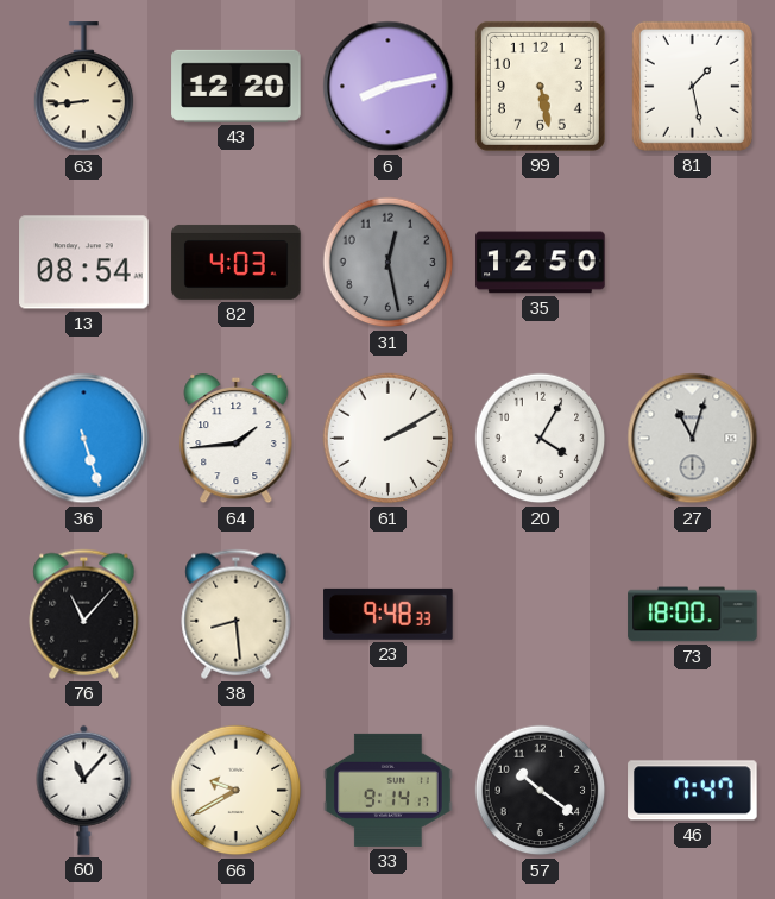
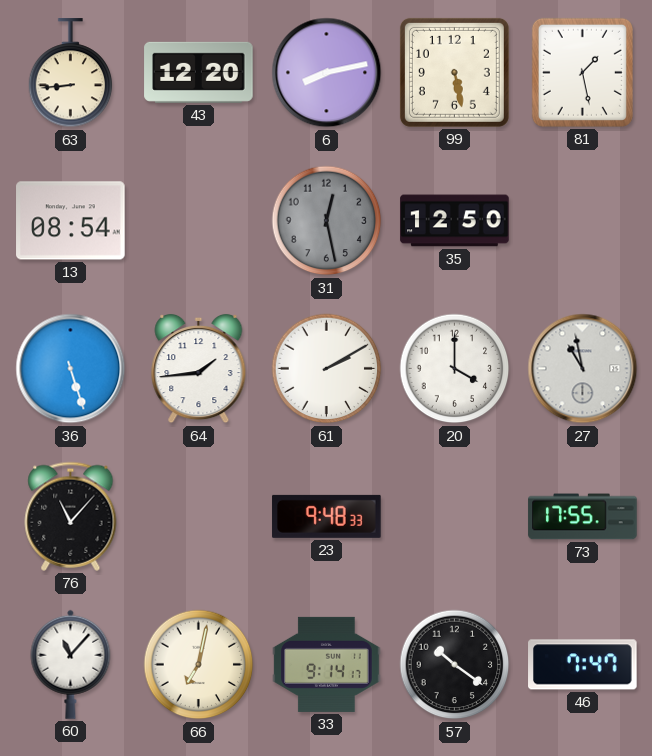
82: 4:03 -> none (237, 262)
20: 4:05 -> 4:00 (455, 369)
27: 11:03 -> 10:58 (583, 369)
38: 8:29 -> none (237, 614)
73: 18:00 -> 17:55 (583, 517)
66: 9:40 -> 7:02 (199, 665)
